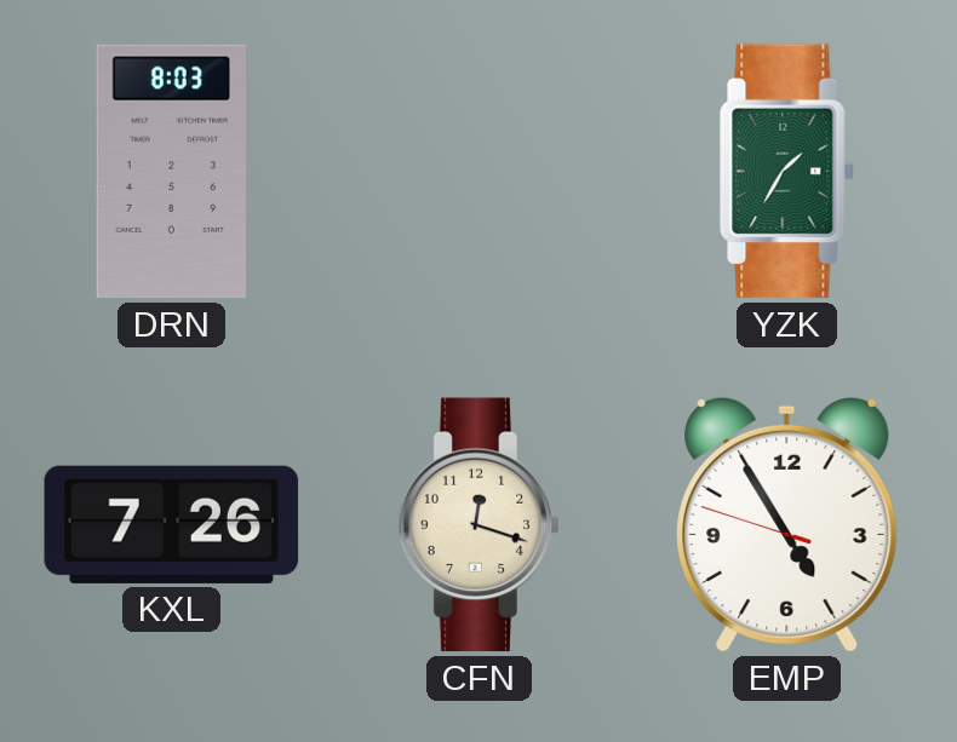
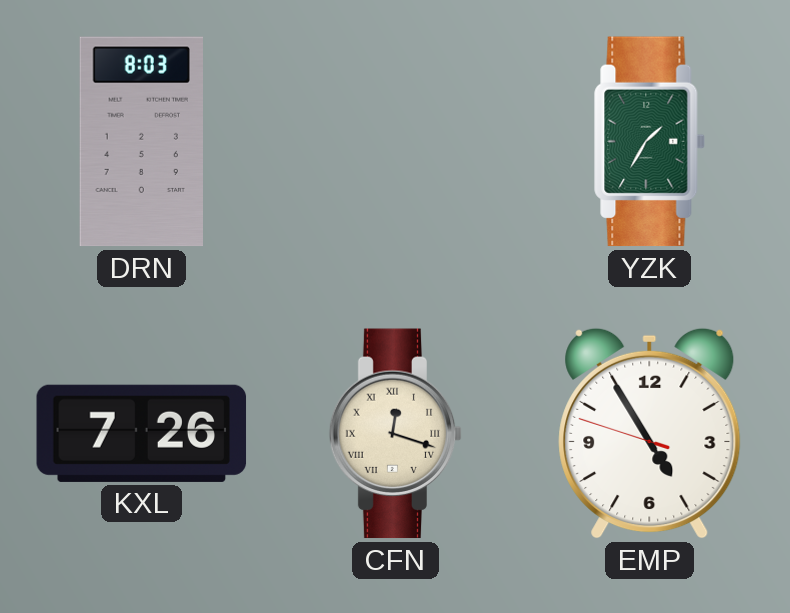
CFN numerals: Arabic -> Roman (396, 434)
